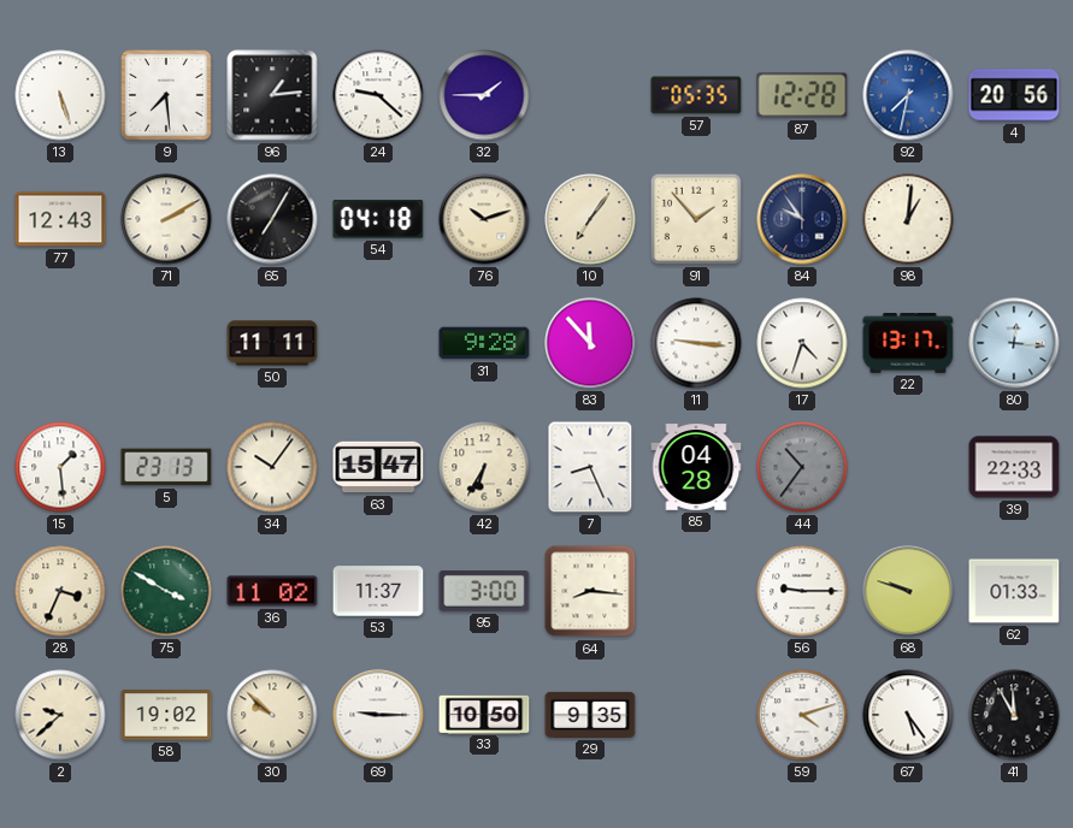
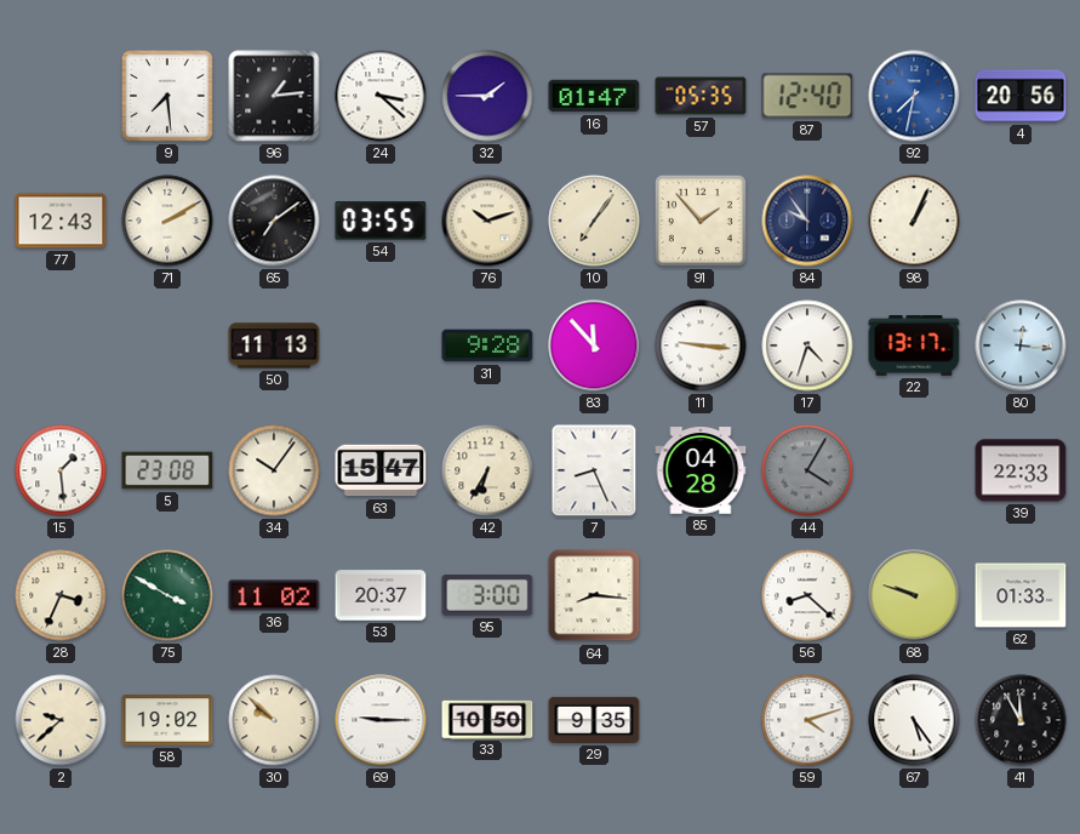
13: 5:27 -> none (60, 95)
24: 9:22 -> 3:22 (381, 96)
16: none -> 01:47 (594, 96)
87: 12:28 -> 12:40 (807, 96)
65: 7:05 -> 7:09 (274, 221)
54: 04:18 -> 03:55 (381, 221)
98: 1:01 -> 1:04 (914, 221)
50: 11:11 -> 11:13 (274, 345)
5: 23:13 -> 23:08 (167, 470)
44: 10:36 -> 4:05 (807, 470)
53: 11:37 -> 20:37 (381, 595)
56: 9:15 -> 8:22 (807, 595)
